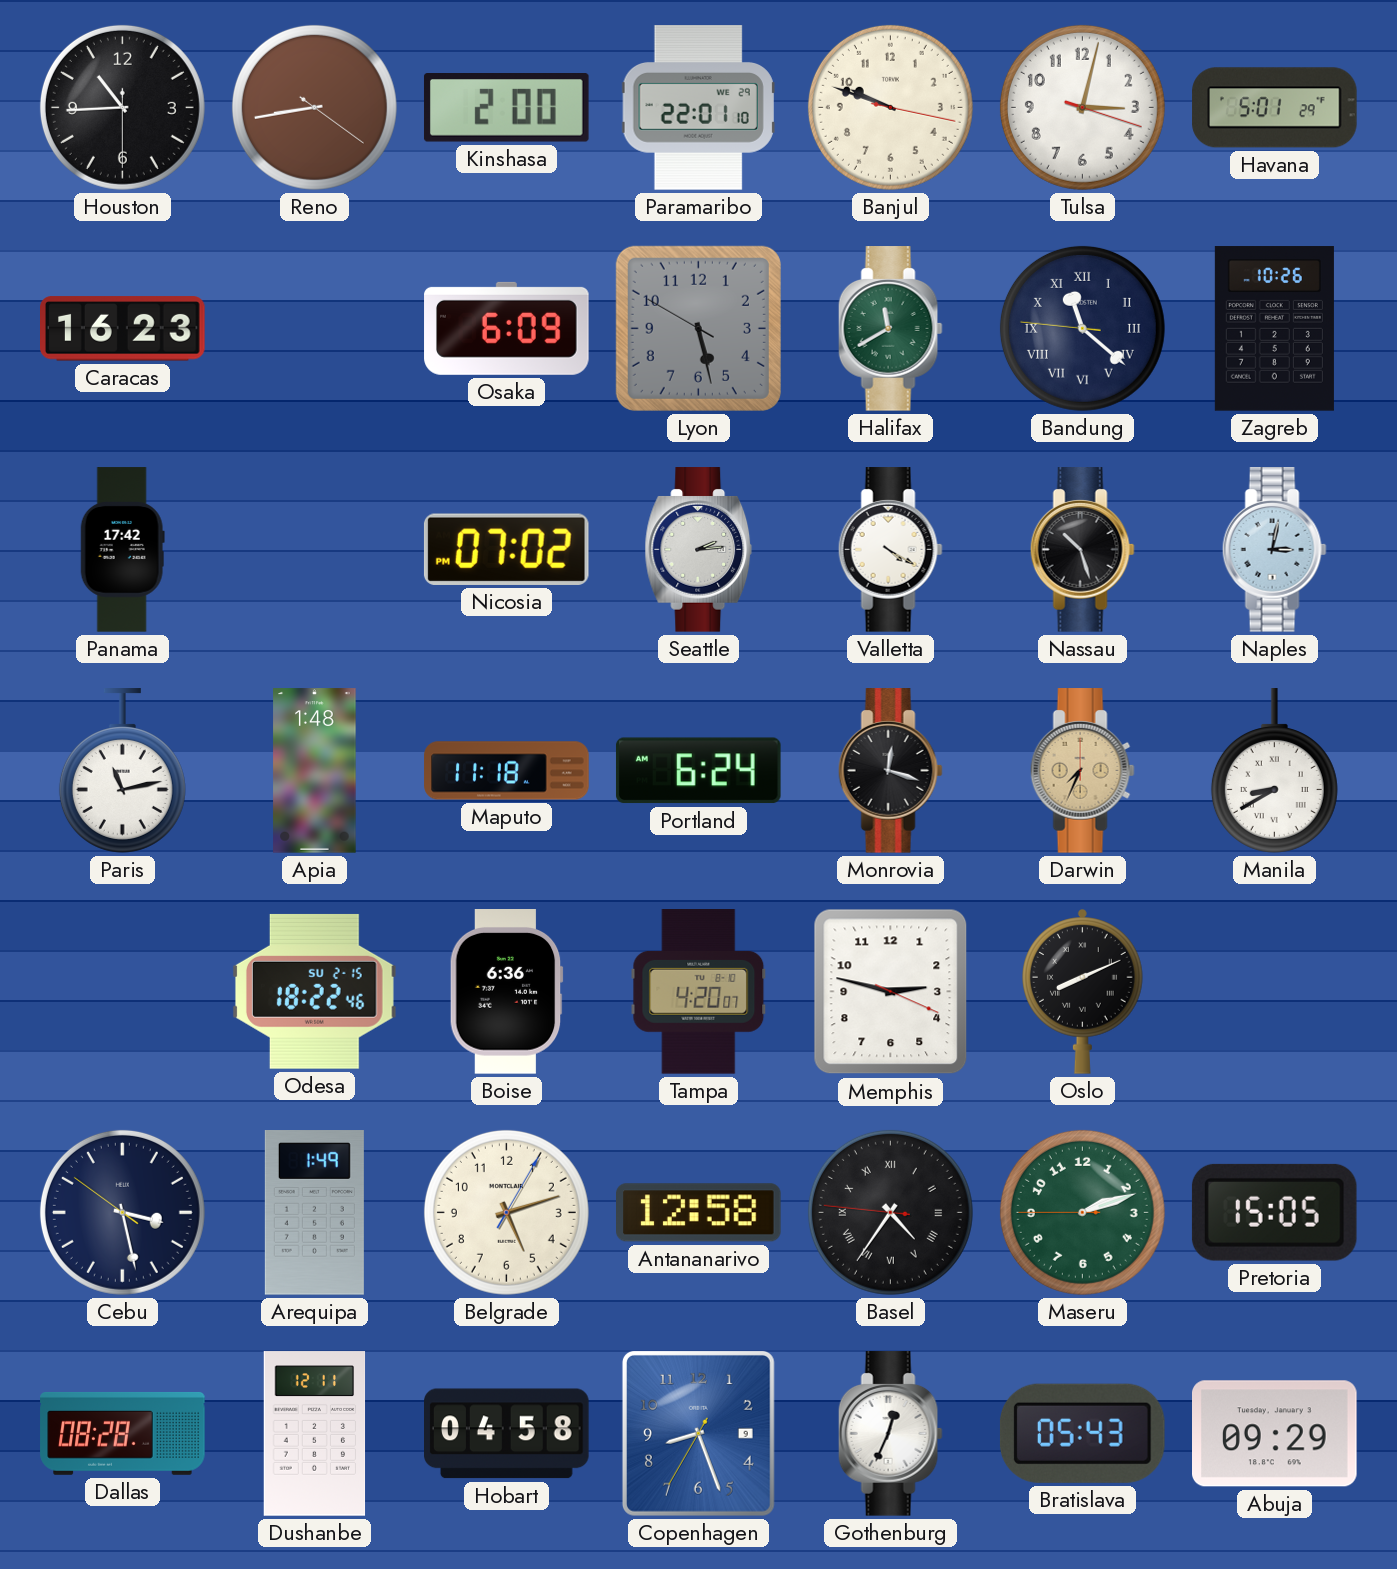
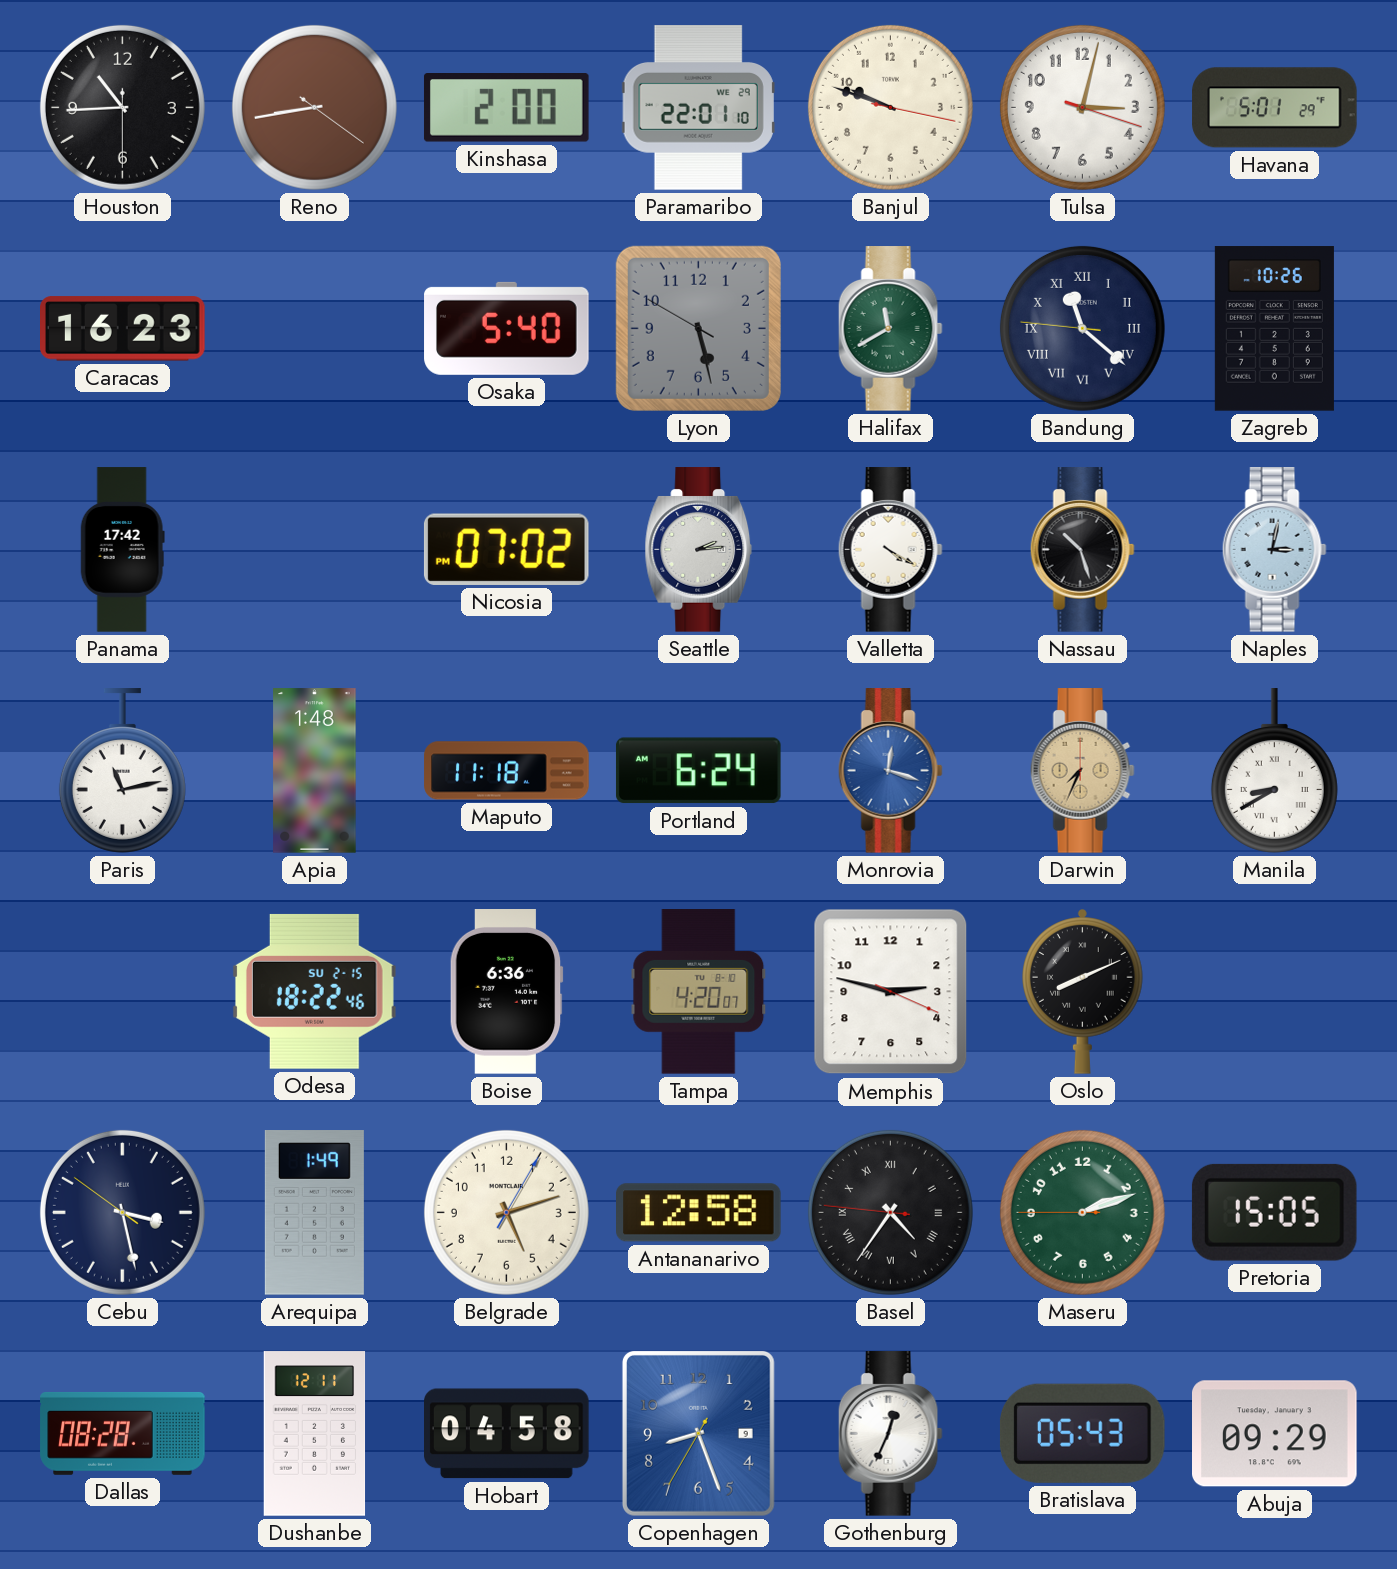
Osaka: 6:09 -> 5:40 (507, 328)
Monrovia dial: black -> blue (890, 771)
